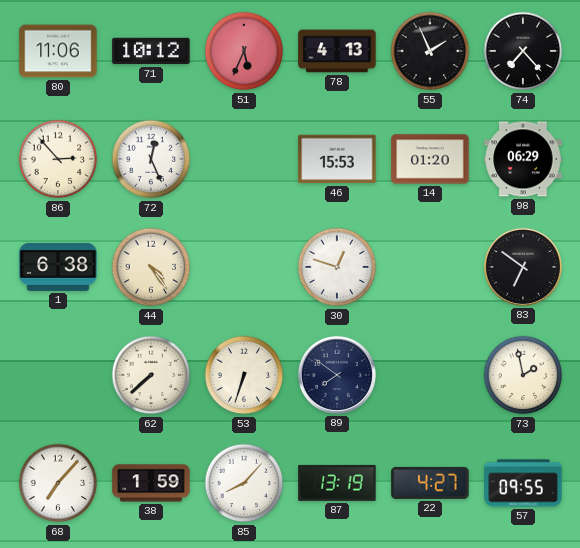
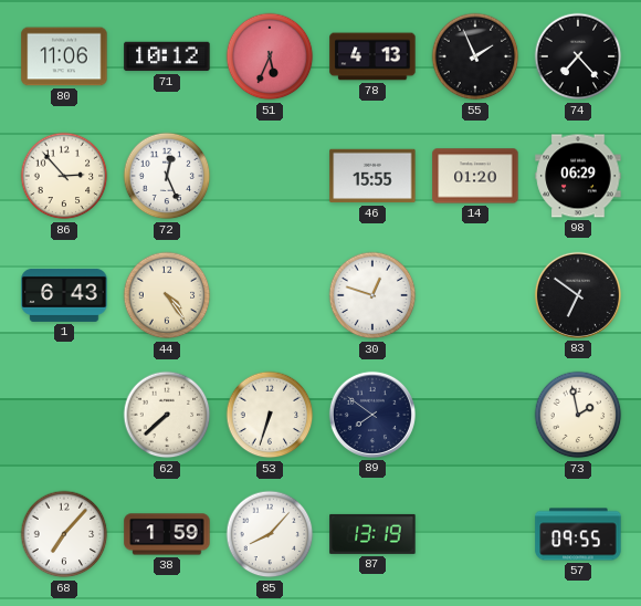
46: 15:53 -> 15:55 (372, 176)
1: 6:38 -> 6:43 (64, 295)
22: 4:27 -> none (430, 483)
